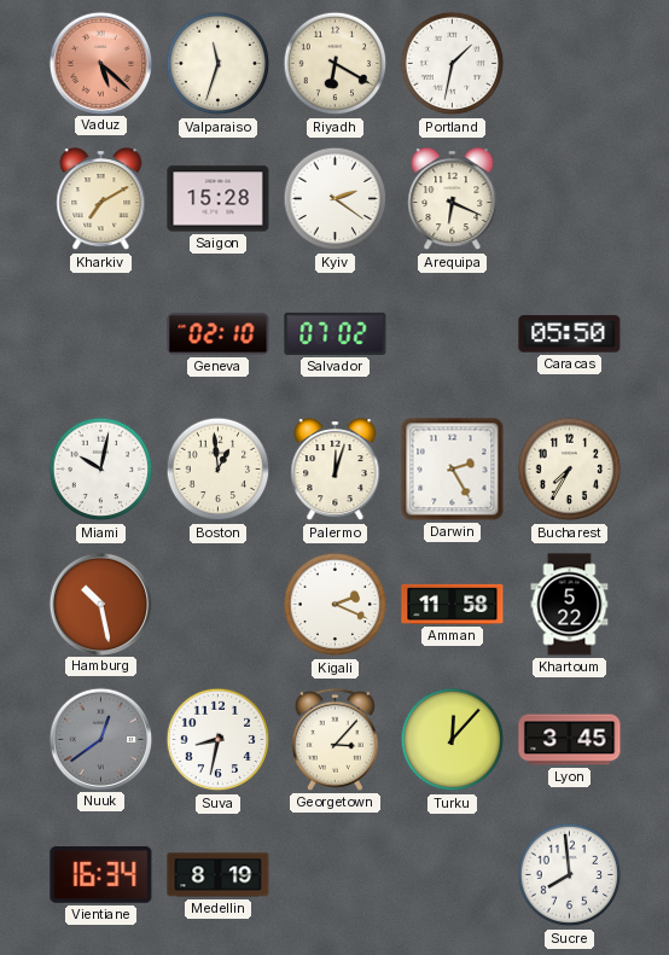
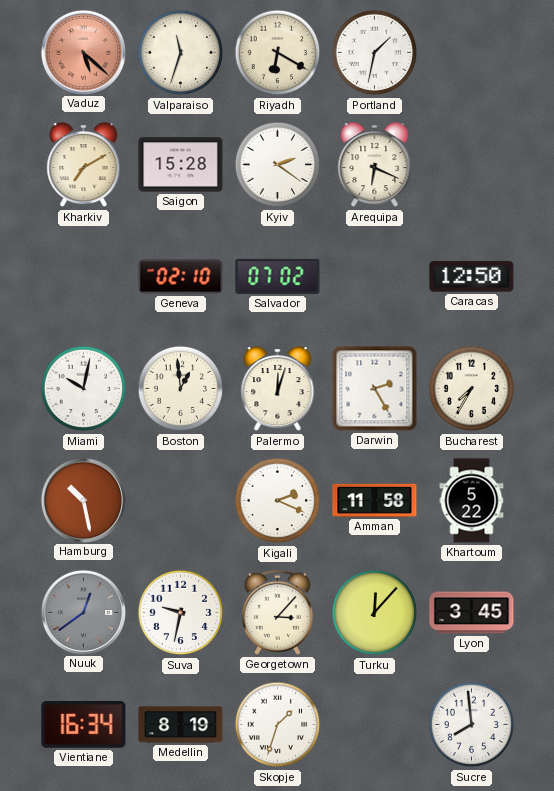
Caracas: 05:50 -> 12:50 (472, 277)
Suva: 8:32 -> 9:32 (181, 613)
Skopje: none -> 1:33 (278, 725)
